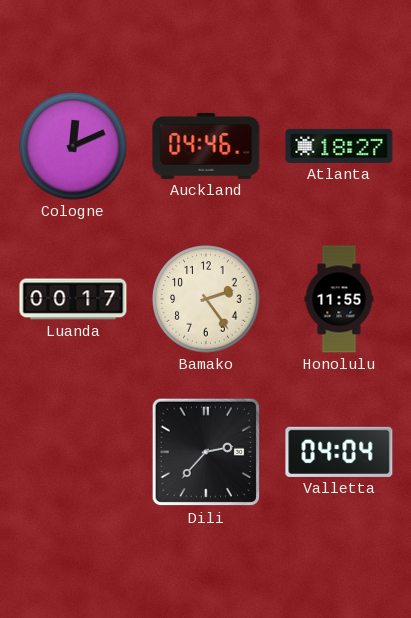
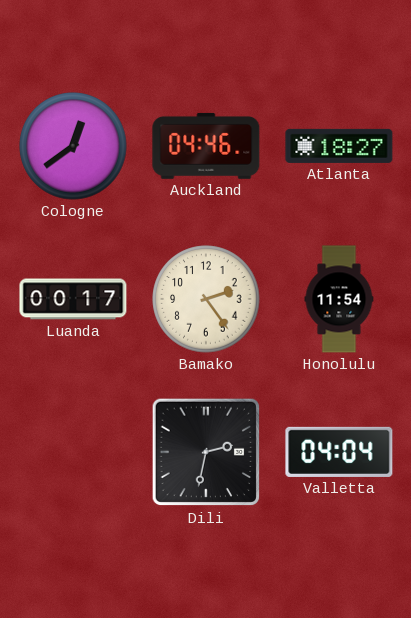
Cologne: 12:11 -> 12:39 (73, 146)
Honolulu: 11:55 -> 11:54 (339, 299)
Dili: 2:37 -> 2:32 (206, 452)
